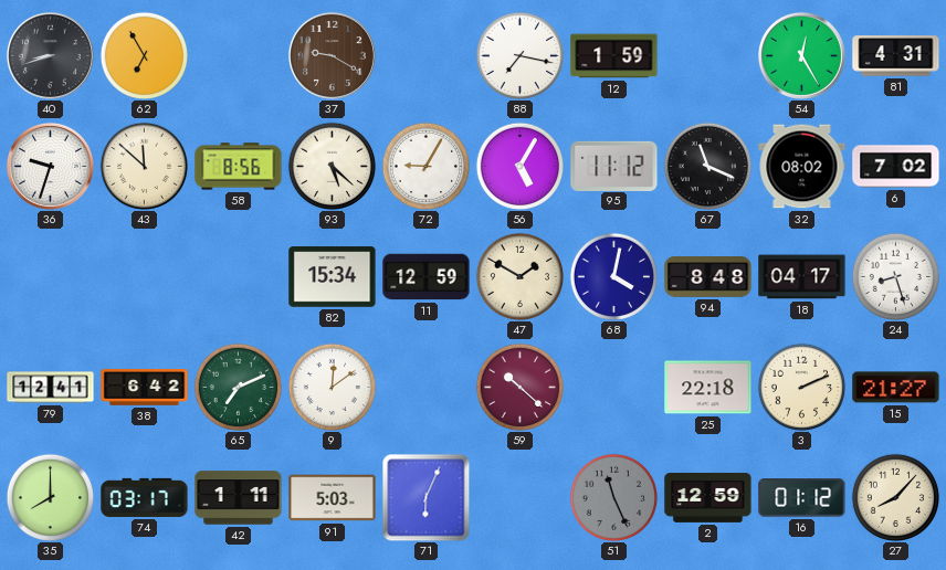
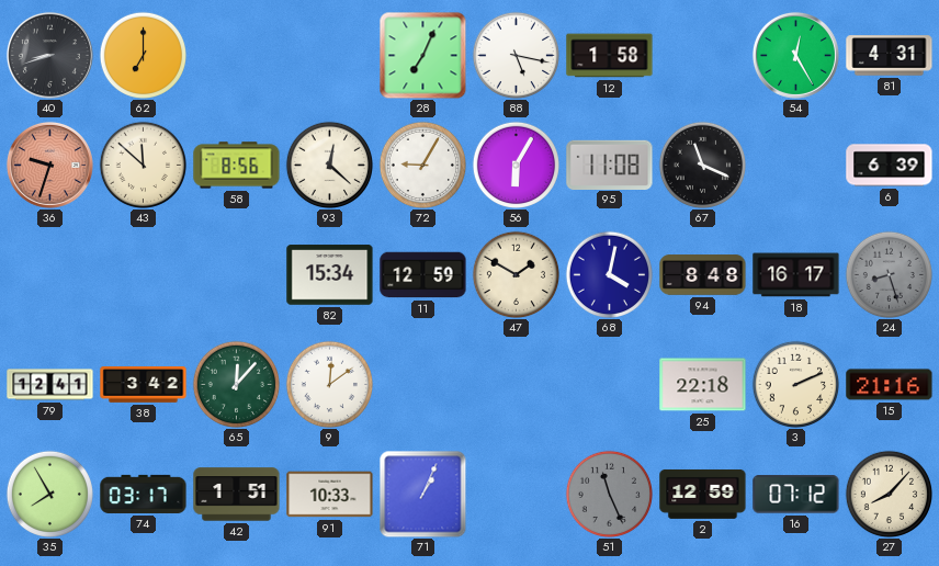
62: 6:55 -> 7:00 (143, 55)
37: 9:20 -> none (332, 55)
28: none -> 7:04 (422, 55)
88: 7:17 -> 5:17 (516, 55)
12: 1:59 -> 1:58 (610, 56)
36 dial: white -> salmon (49, 165)
93: 5:22 -> 12:22 (329, 165)
56: 5:05 -> 6:05 (516, 165)
95: 11:12 -> 11:08 (610, 165)
32: 08:02 -> none (802, 167)
6: 7:02 -> 6:39 (890, 166)
18: 04:17 -> 16:17 (796, 275)
24 dial: white -> grey (889, 274)
38: 6:42 -> 3:42 (144, 385)
65: 7:11 -> 12:07 (236, 384)
59: 10:22 -> none (519, 387)
15: 21:27 -> 21:16 (890, 385)
35: 8:00 -> 7:55 (49, 494)
42: 1:11 -> 1:51 (237, 495)
91: 5:03 -> 10:33 (330, 495)
71: 6:04 -> 1:04 (422, 494)
16: 01:12 -> 07:12 (796, 495)
